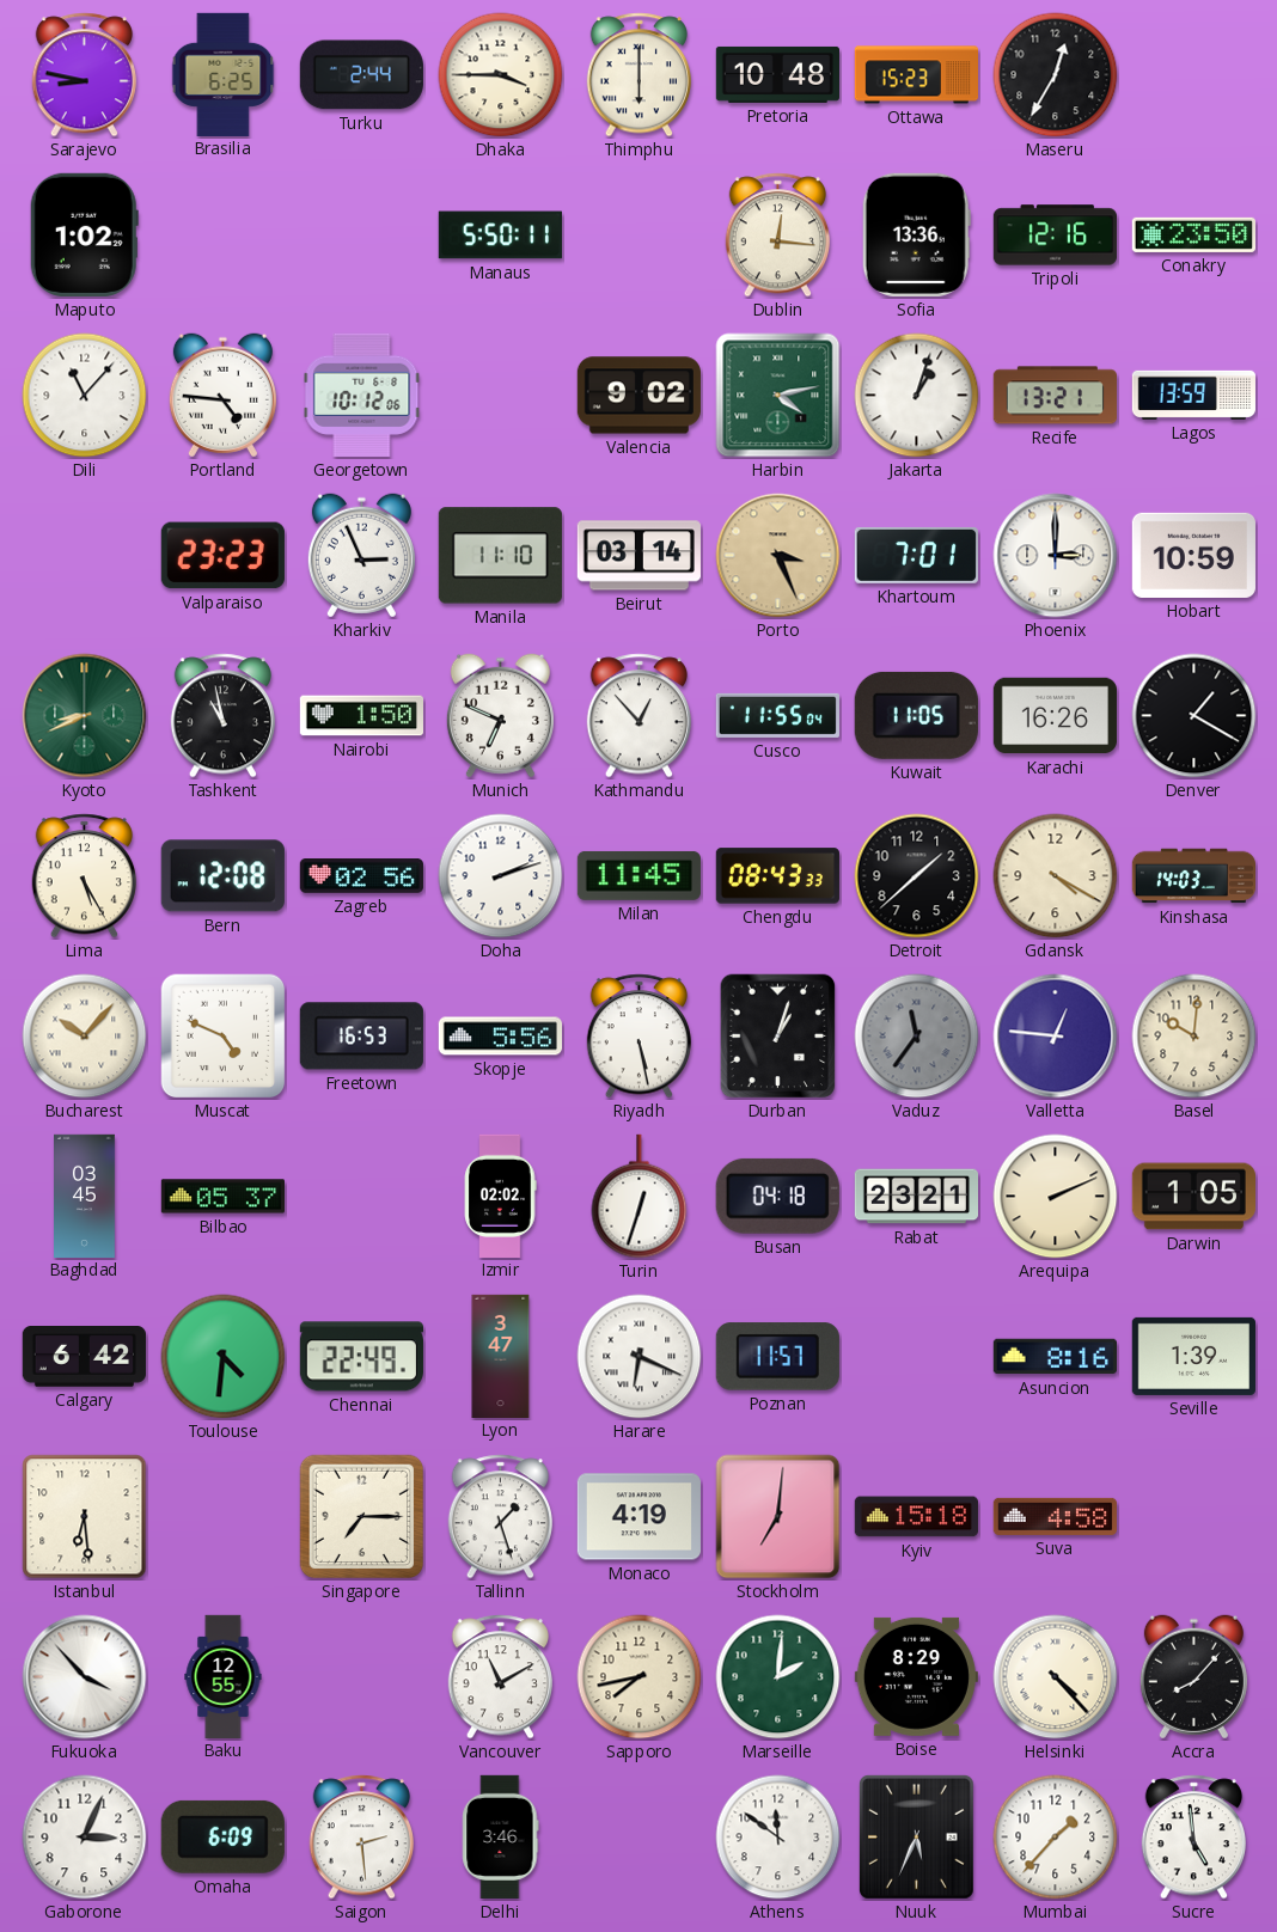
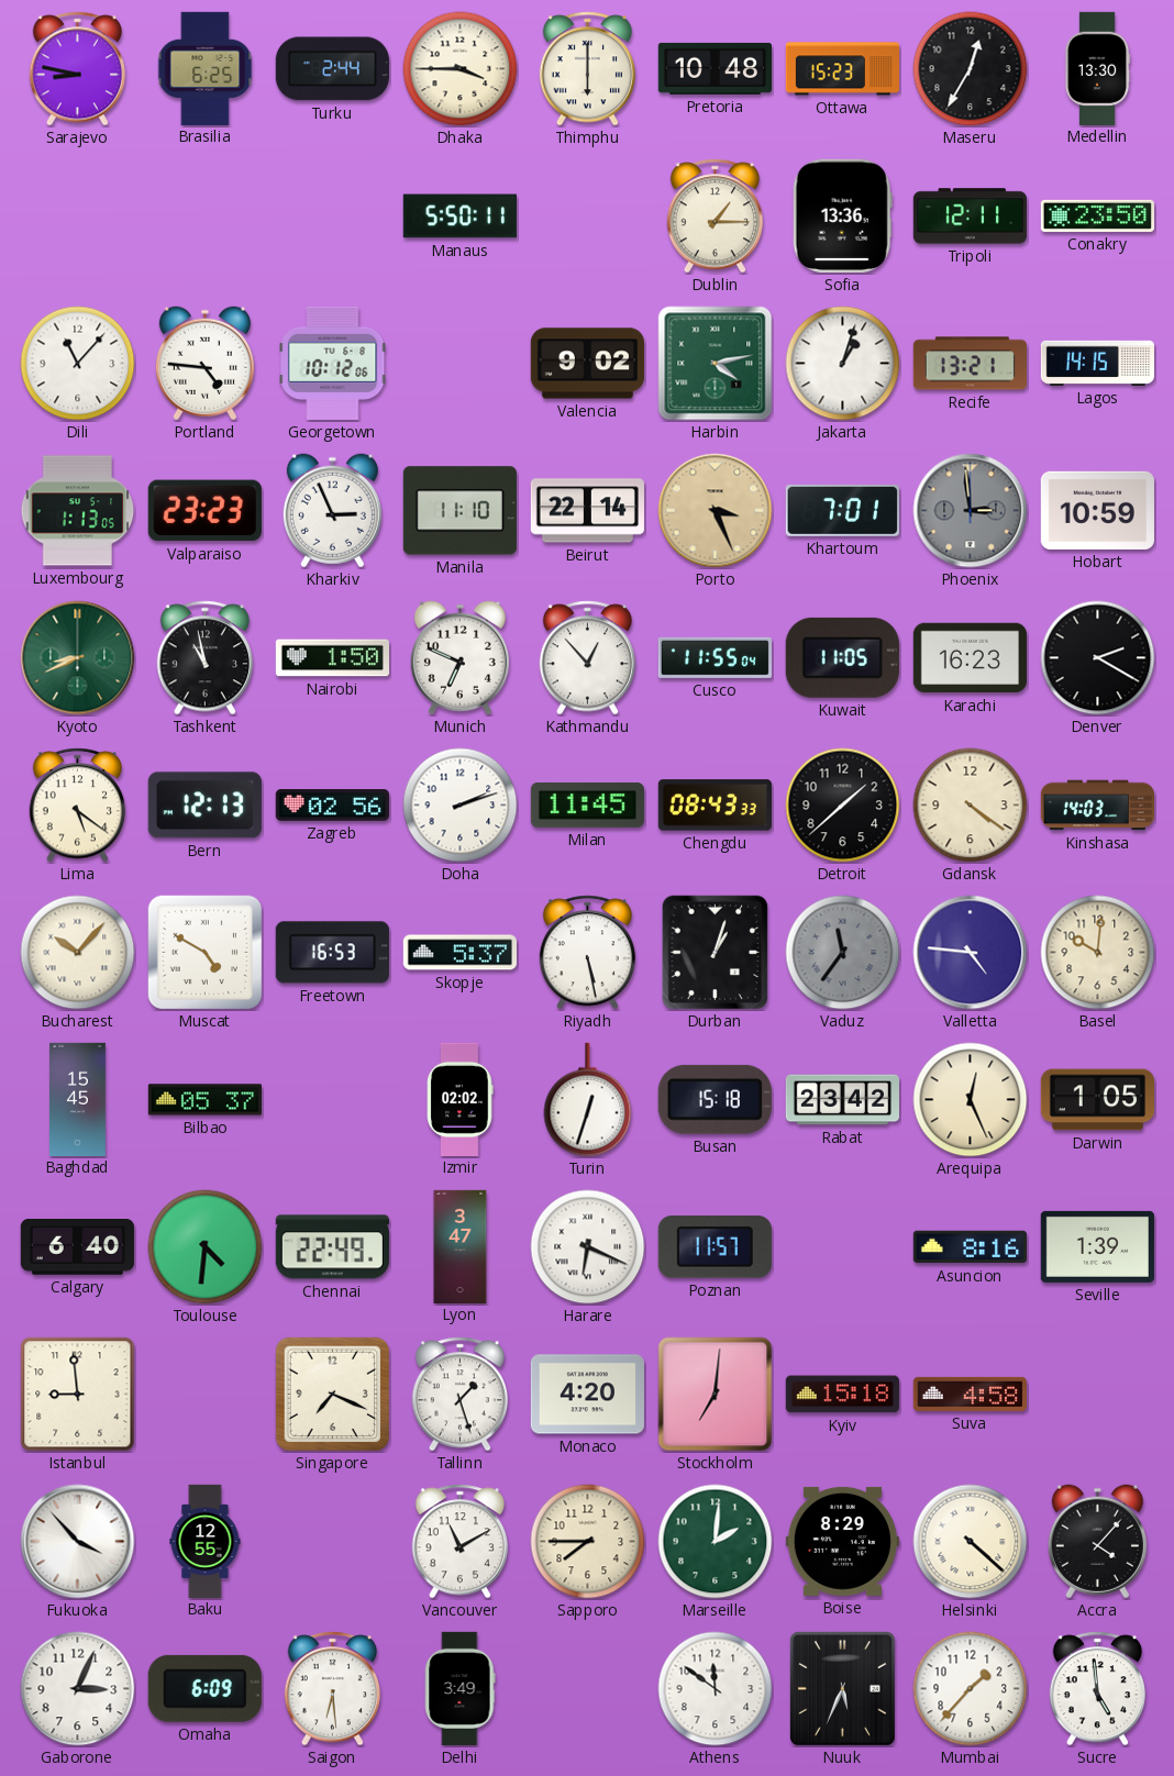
Medellin: none -> 13:30 (1097, 68)
Maputo: 1:02 -> none (84, 234)
Dublin: 12:16 -> 1:15 (715, 217)
Tripoli: 12:16 -> 12:11 (970, 217)
Lagos: 13:59 -> 14:15 (1097, 363)
Luxembourg: none -> 1:13 (78, 511)
Beirut: 03:14 -> 22:14 (587, 511)
Phoenix: 3:00 -> 2:59 (971, 511)
Phoenix dial: white -> grey (971, 511)
Karachi: 16:26 -> 16:23 (970, 658)
Denver: 1:20 -> 2:20 (1098, 658)
Lima: 5:25 -> 5:21 (77, 806)
Bern: 12:08 -> 12:13 (204, 806)
Gdansk: 4:20 -> 4:21 (971, 806)
Muscat: 4:49 -> 4:50 (206, 953)
Skopje: 5:56 -> 5:37 (459, 953)
Valletta: 12:46 -> 4:46 (971, 953)
Baghdad: 03:45 -> 15:45 (78, 1099)
Busan: 04:18 -> 15:18 (715, 1099)
Rabat: 23:21 -> 23:42 (842, 1100)
Arequipa: 2:11 -> 12:26 (971, 1100)
Calgary: 6:42 -> 6:40 (77, 1247)
Istanbul: 6:29 -> 8:59 (78, 1395)
Singapore: 7:15 -> 7:19 (333, 1395)
Monaco: 4:19 -> 4:20 (587, 1395)
Sapporo: 7:43 -> 7:45 (588, 1542)
Helsinki: 4:23 -> 4:22 (971, 1542)
Accra: 8:07 -> 4:07 (1097, 1542)
Saigon: 2:29 -> 6:29 (332, 1689)
Delhi: 3:46 -> 3:49 (461, 1688)
